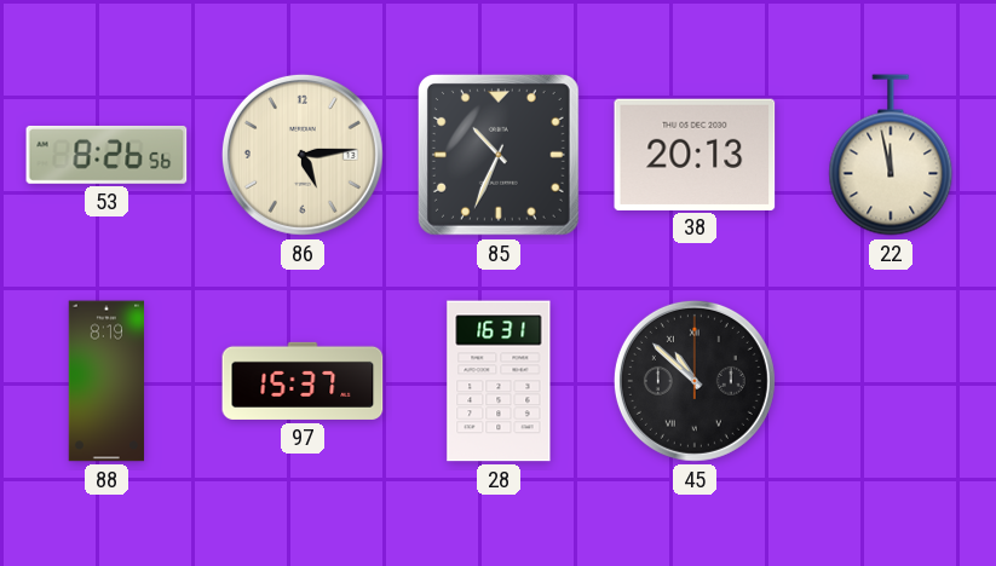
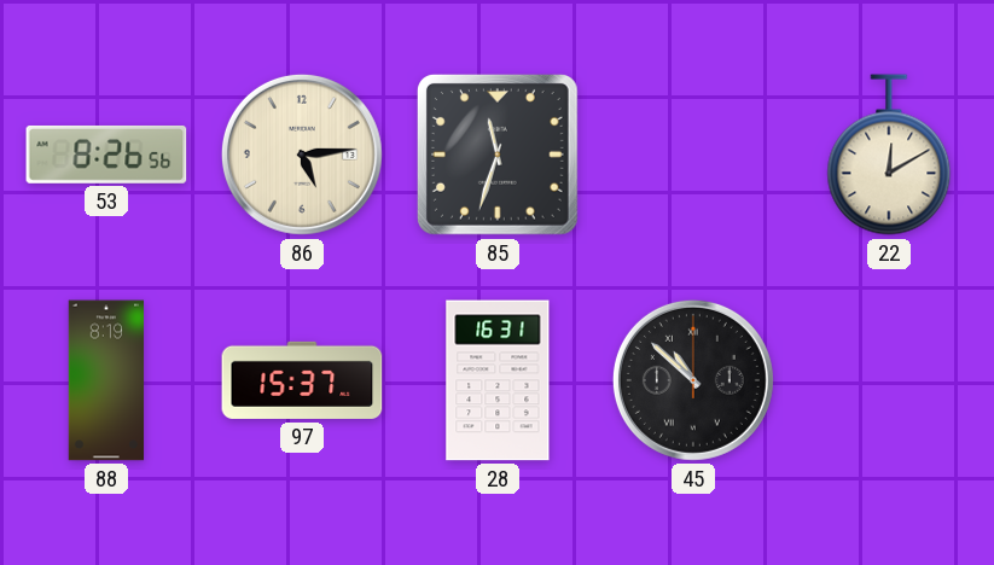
85: 10:34 -> 11:33 (498, 155)
38: 20:13 -> none (695, 154)
22: 11:58 -> 12:10 (889, 155)
